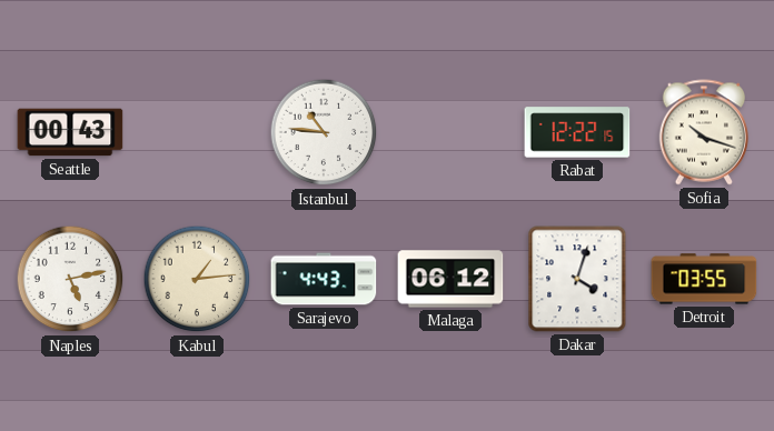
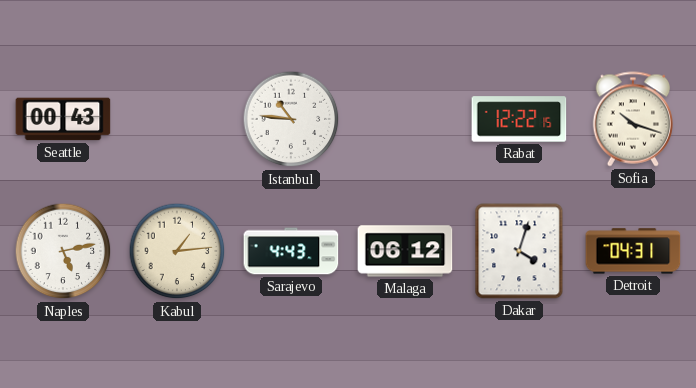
Detroit: 03:55 -> 04:31 (633, 251)
